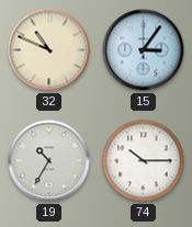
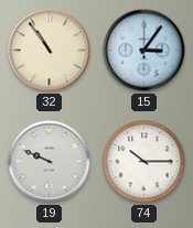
32: 10:49 -> 10:54 (50, 51)
19: 10:35 -> 9:49 (50, 162)
